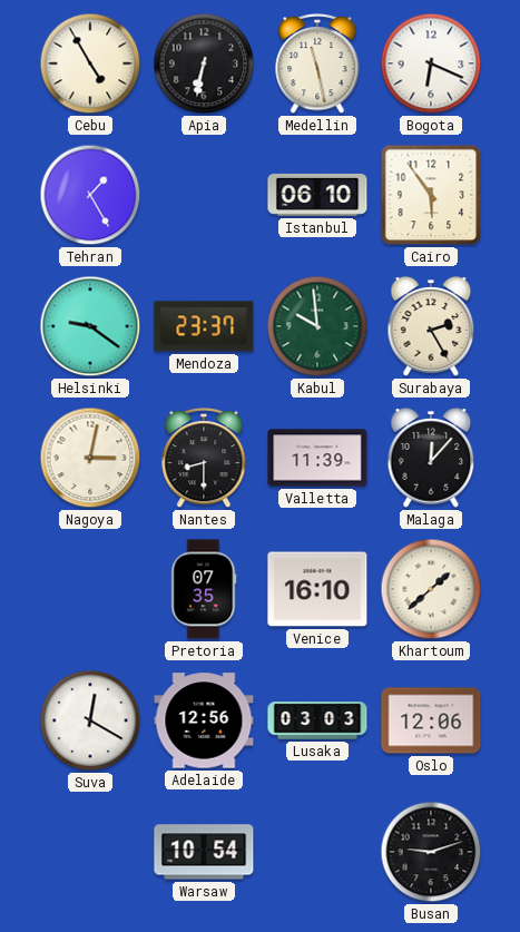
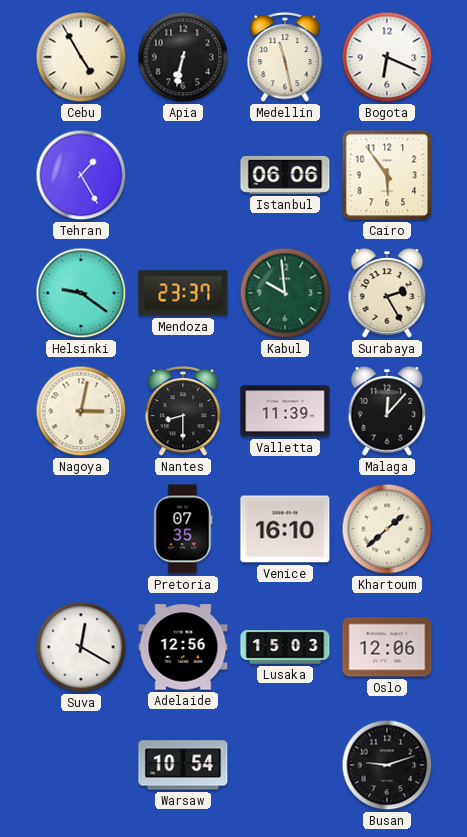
Istanbul: 06:10 -> 06:06 (285, 175)
Lusaka: 03:03 -> 15:03 (285, 647)
